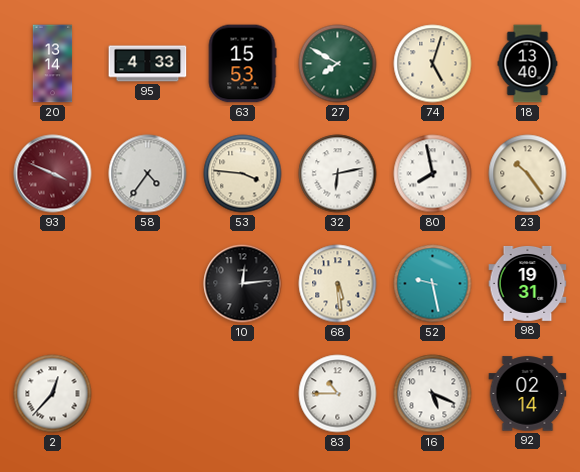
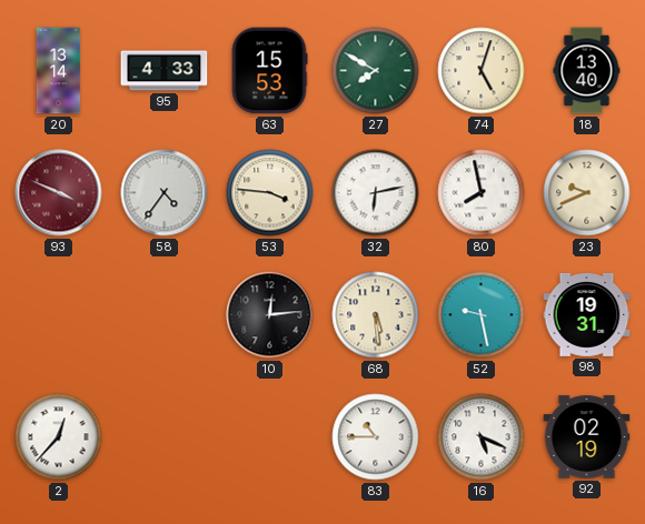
23: 10:24 -> 9:41 (587, 193)
92: 02:14 -> 02:19 (587, 437)
